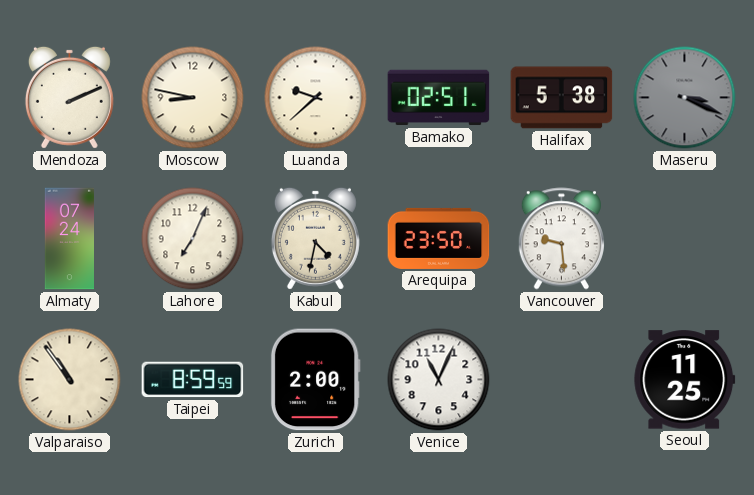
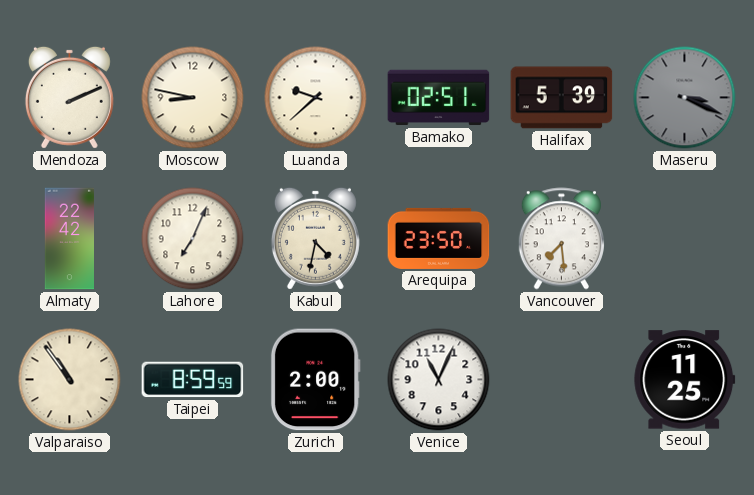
Halifax: 5:38 -> 5:39 (562, 98)
Almaty: 07:24 -> 22:42 (69, 239)
Vancouver: 9:29 -> 7:29 (561, 239)
